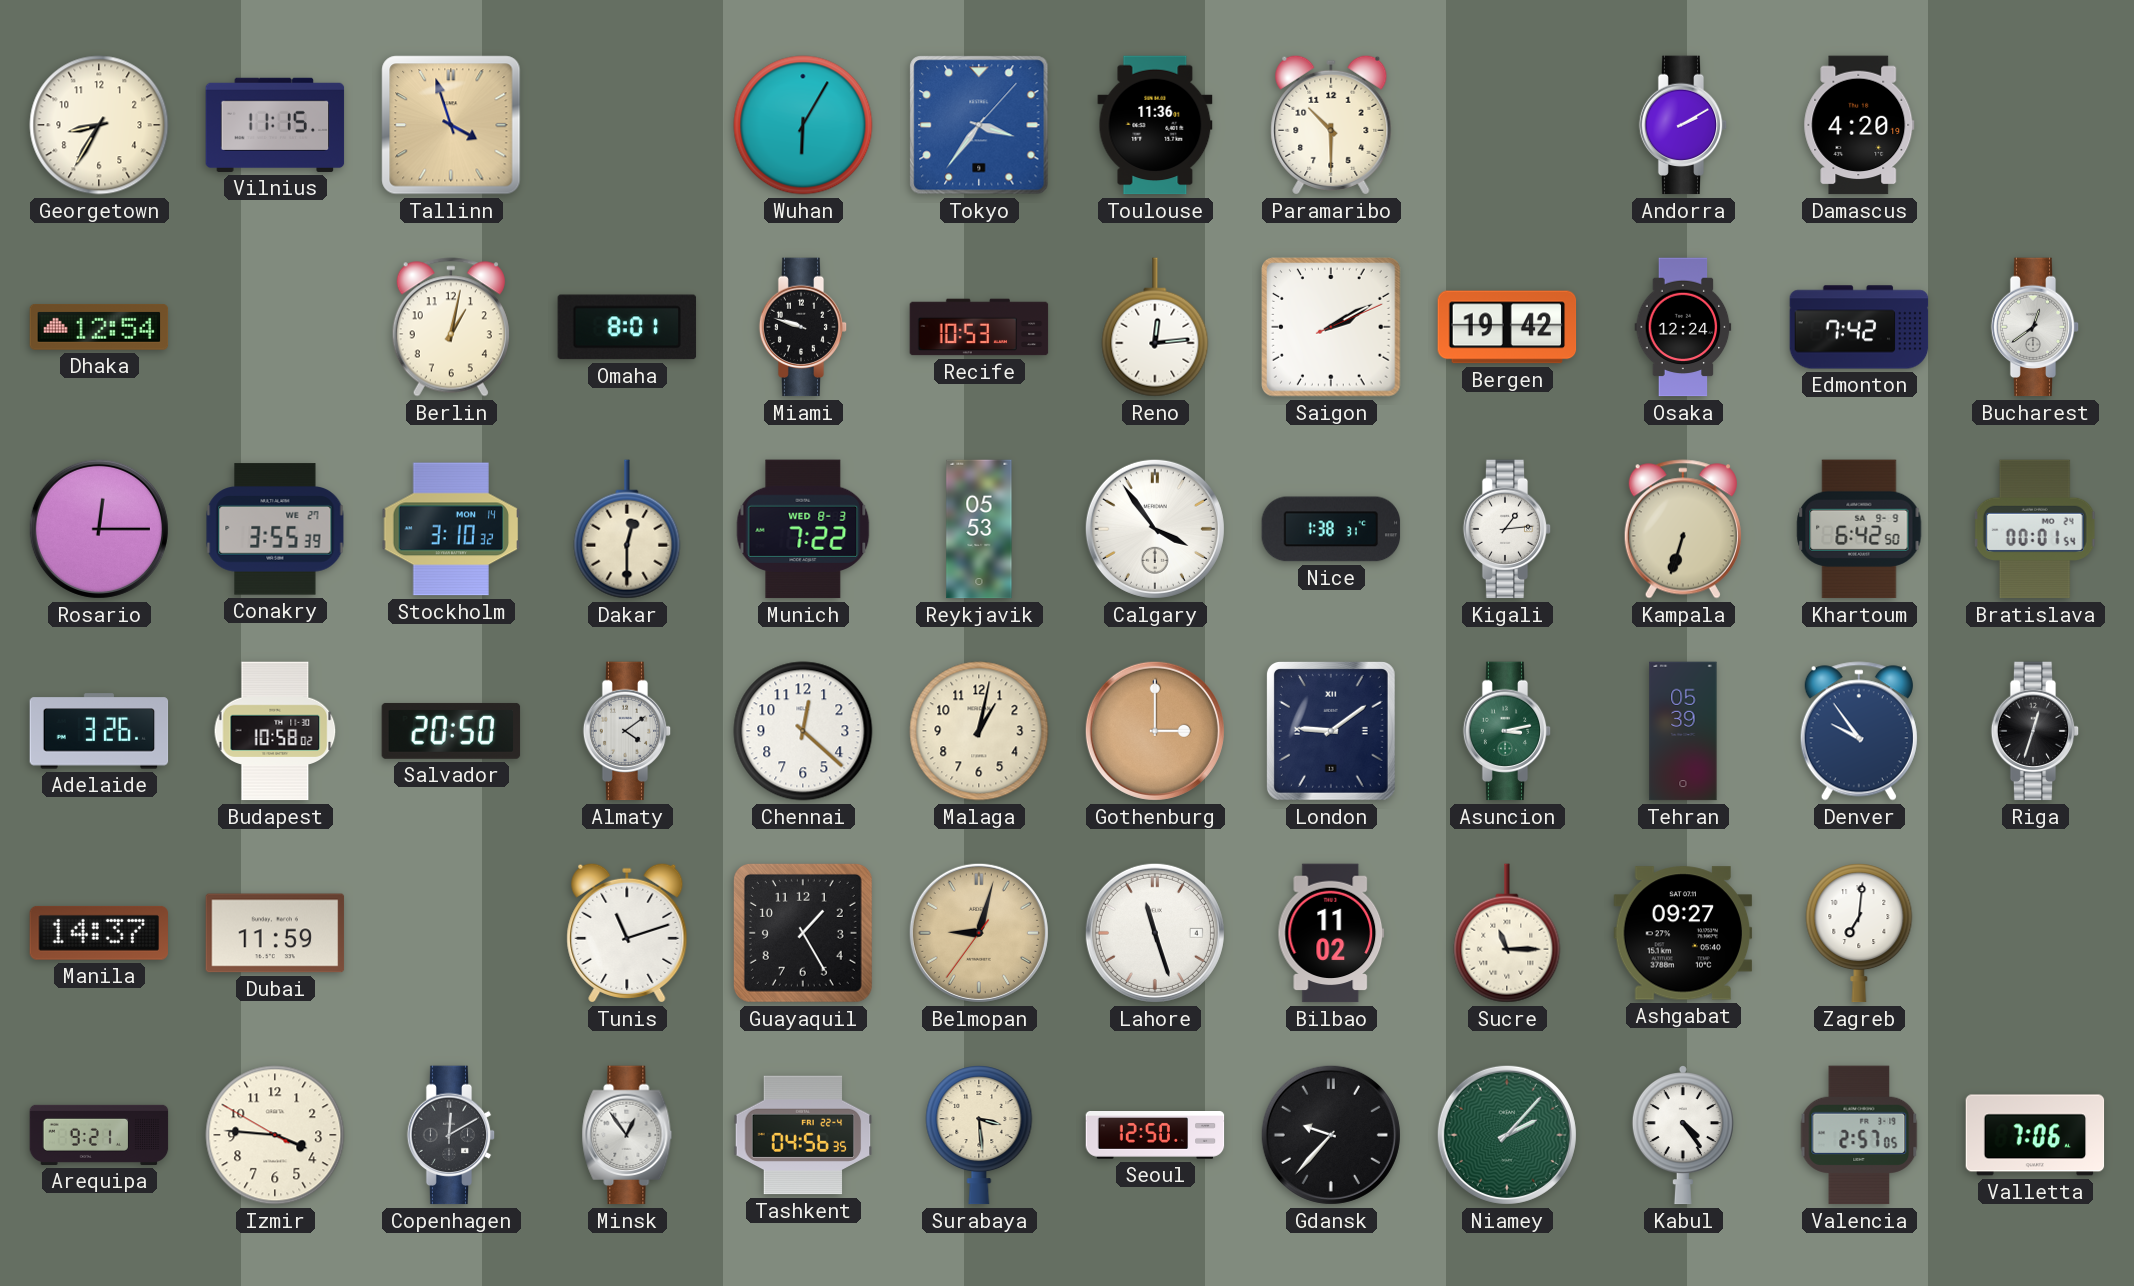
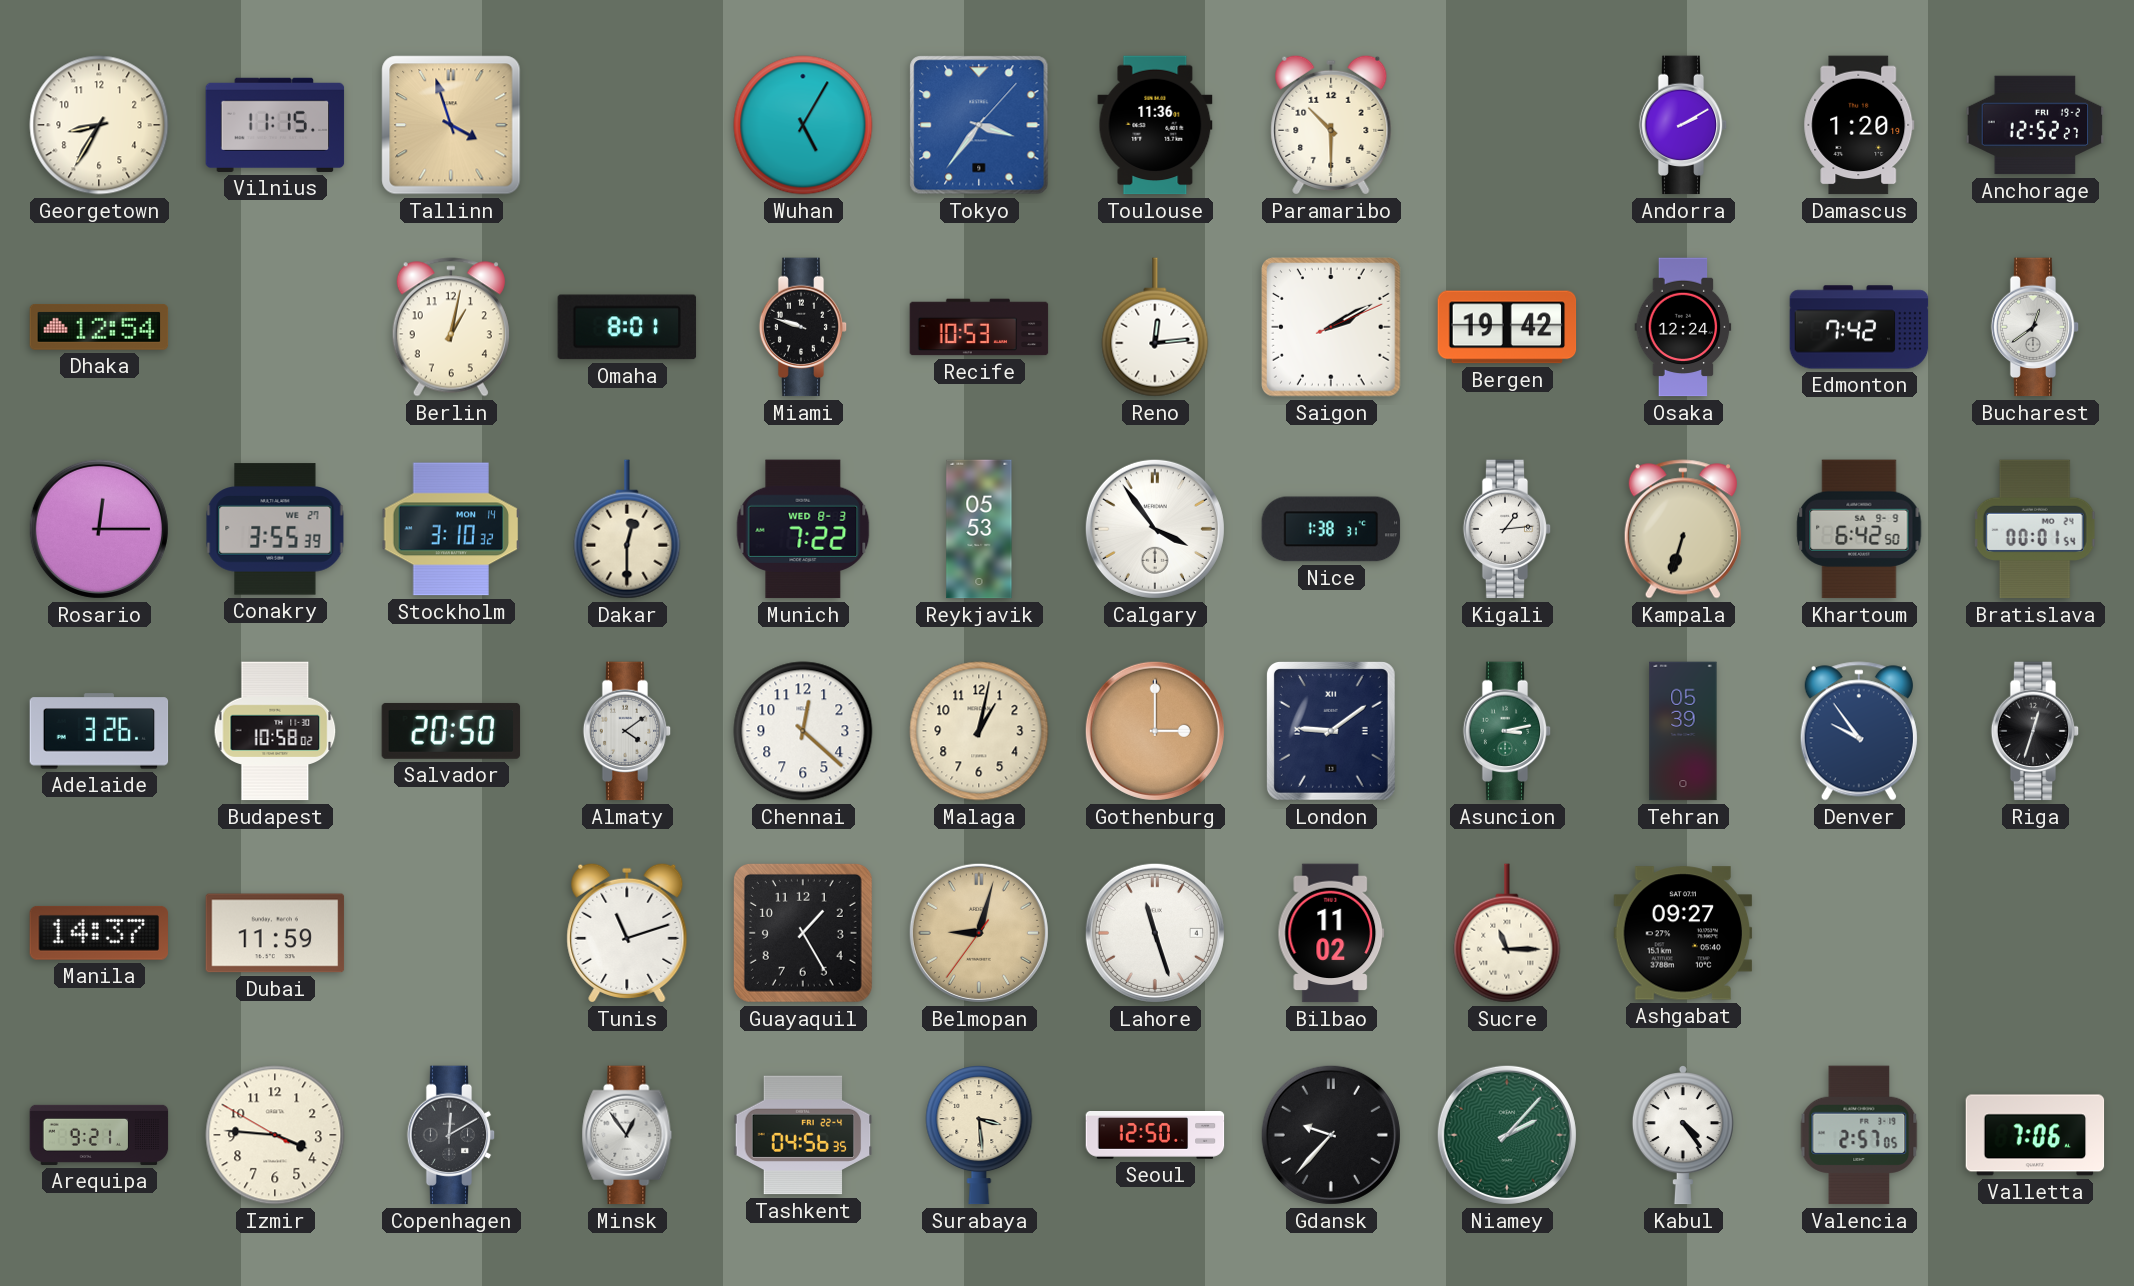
Wuhan: 6:05 -> 5:05 (803, 125)
Damascus: 4:20 -> 1:20 (1859, 125)
Anchorage: none -> 12:52 (2035, 125)
Zagreb: 7:01 -> none (1859, 933)
